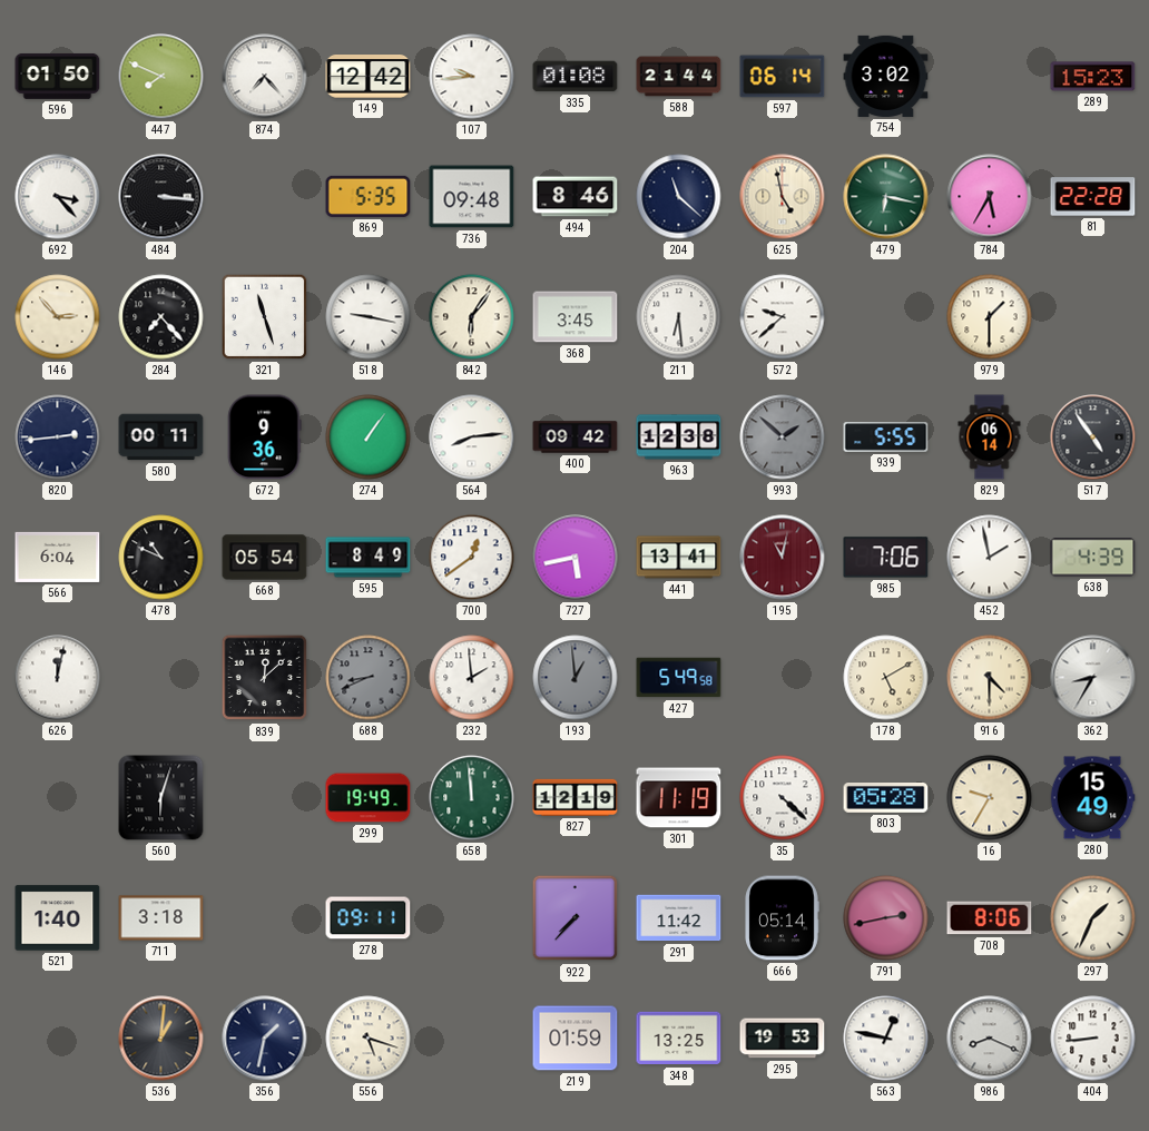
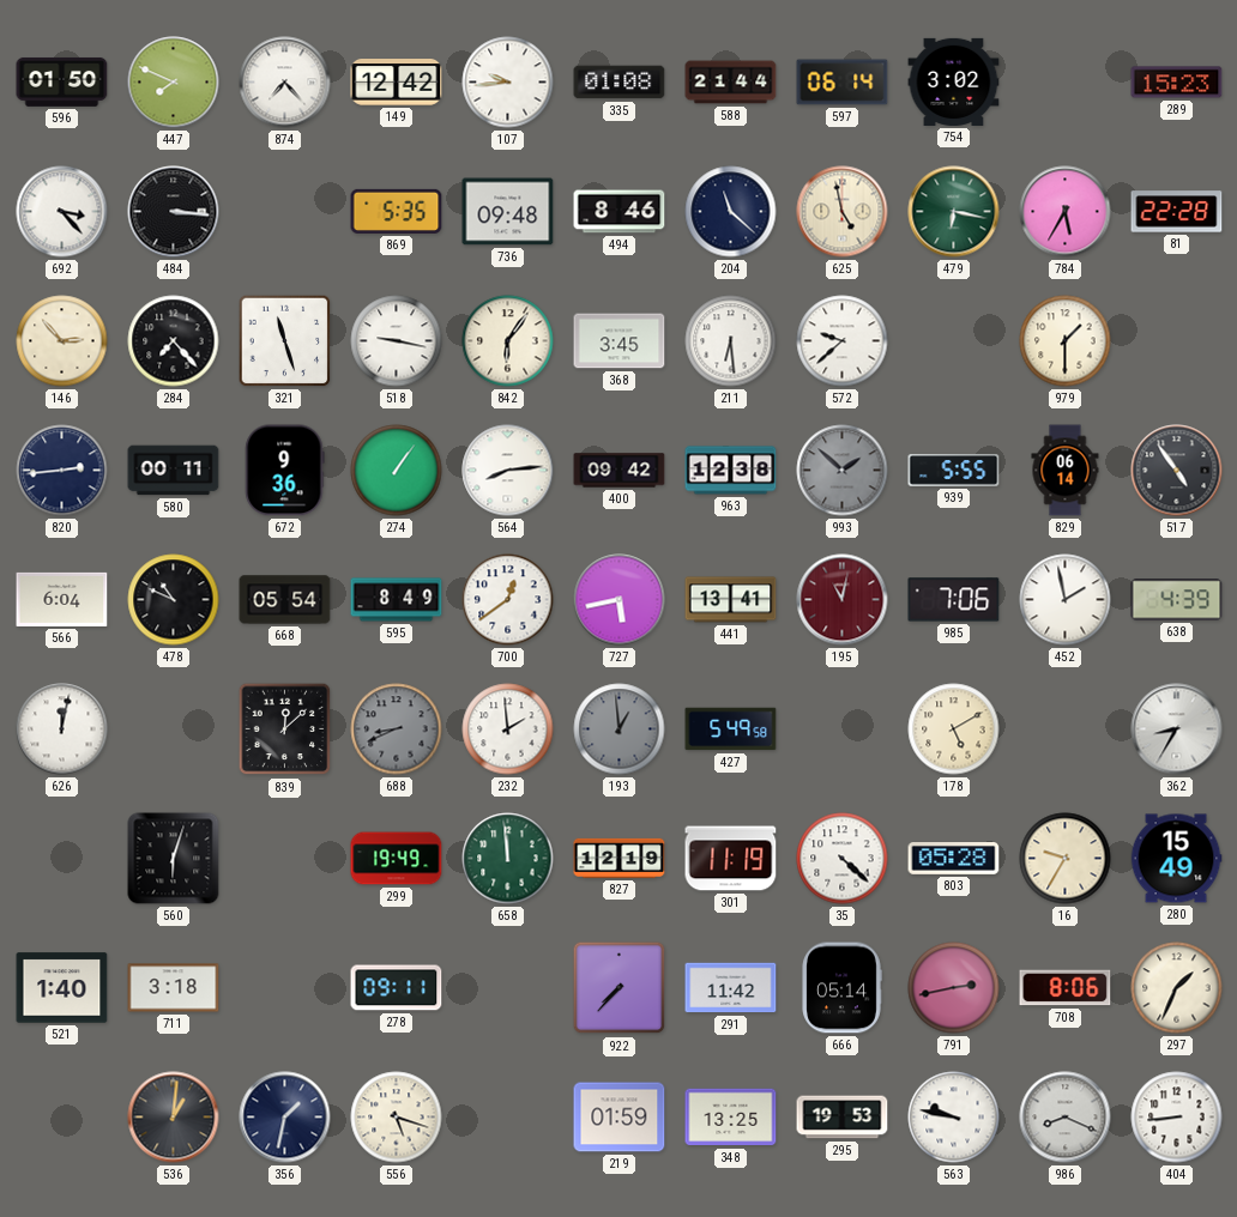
916: 4:30 -> none (990, 678)
563: 12:47 -> 9:47 (954, 1118)
